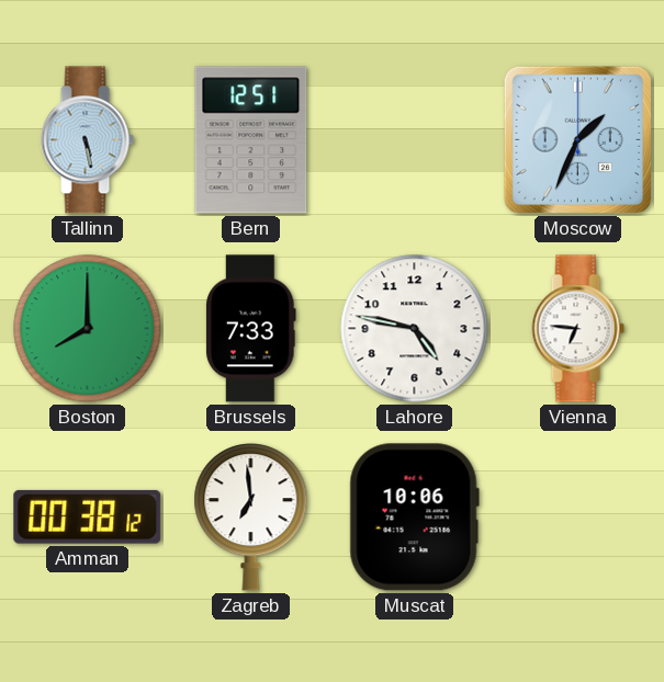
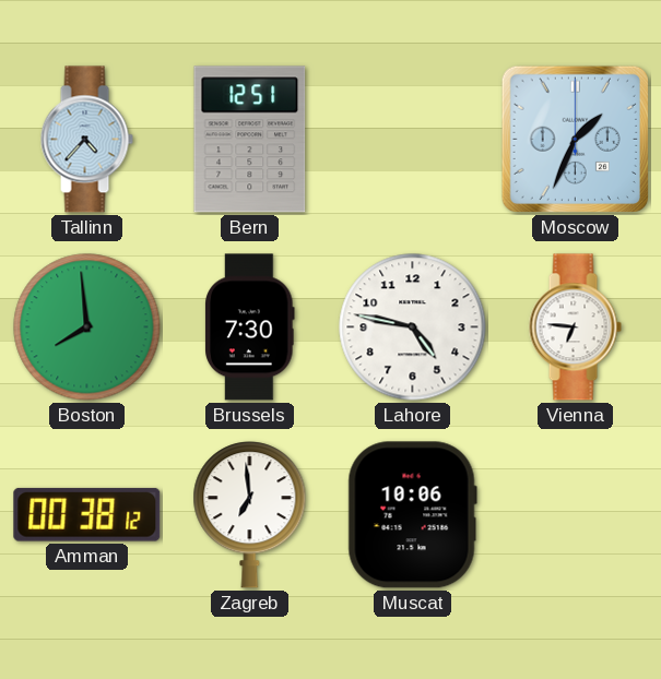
Tallinn: 5:28 -> 4:37 (86, 140)
Boston: 8:00 -> 7:59 (87, 327)
Brussels: 7:33 -> 7:30 (250, 327)
